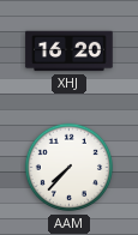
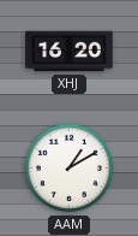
AAM: 7:37 -> 1:10 (70, 169)
